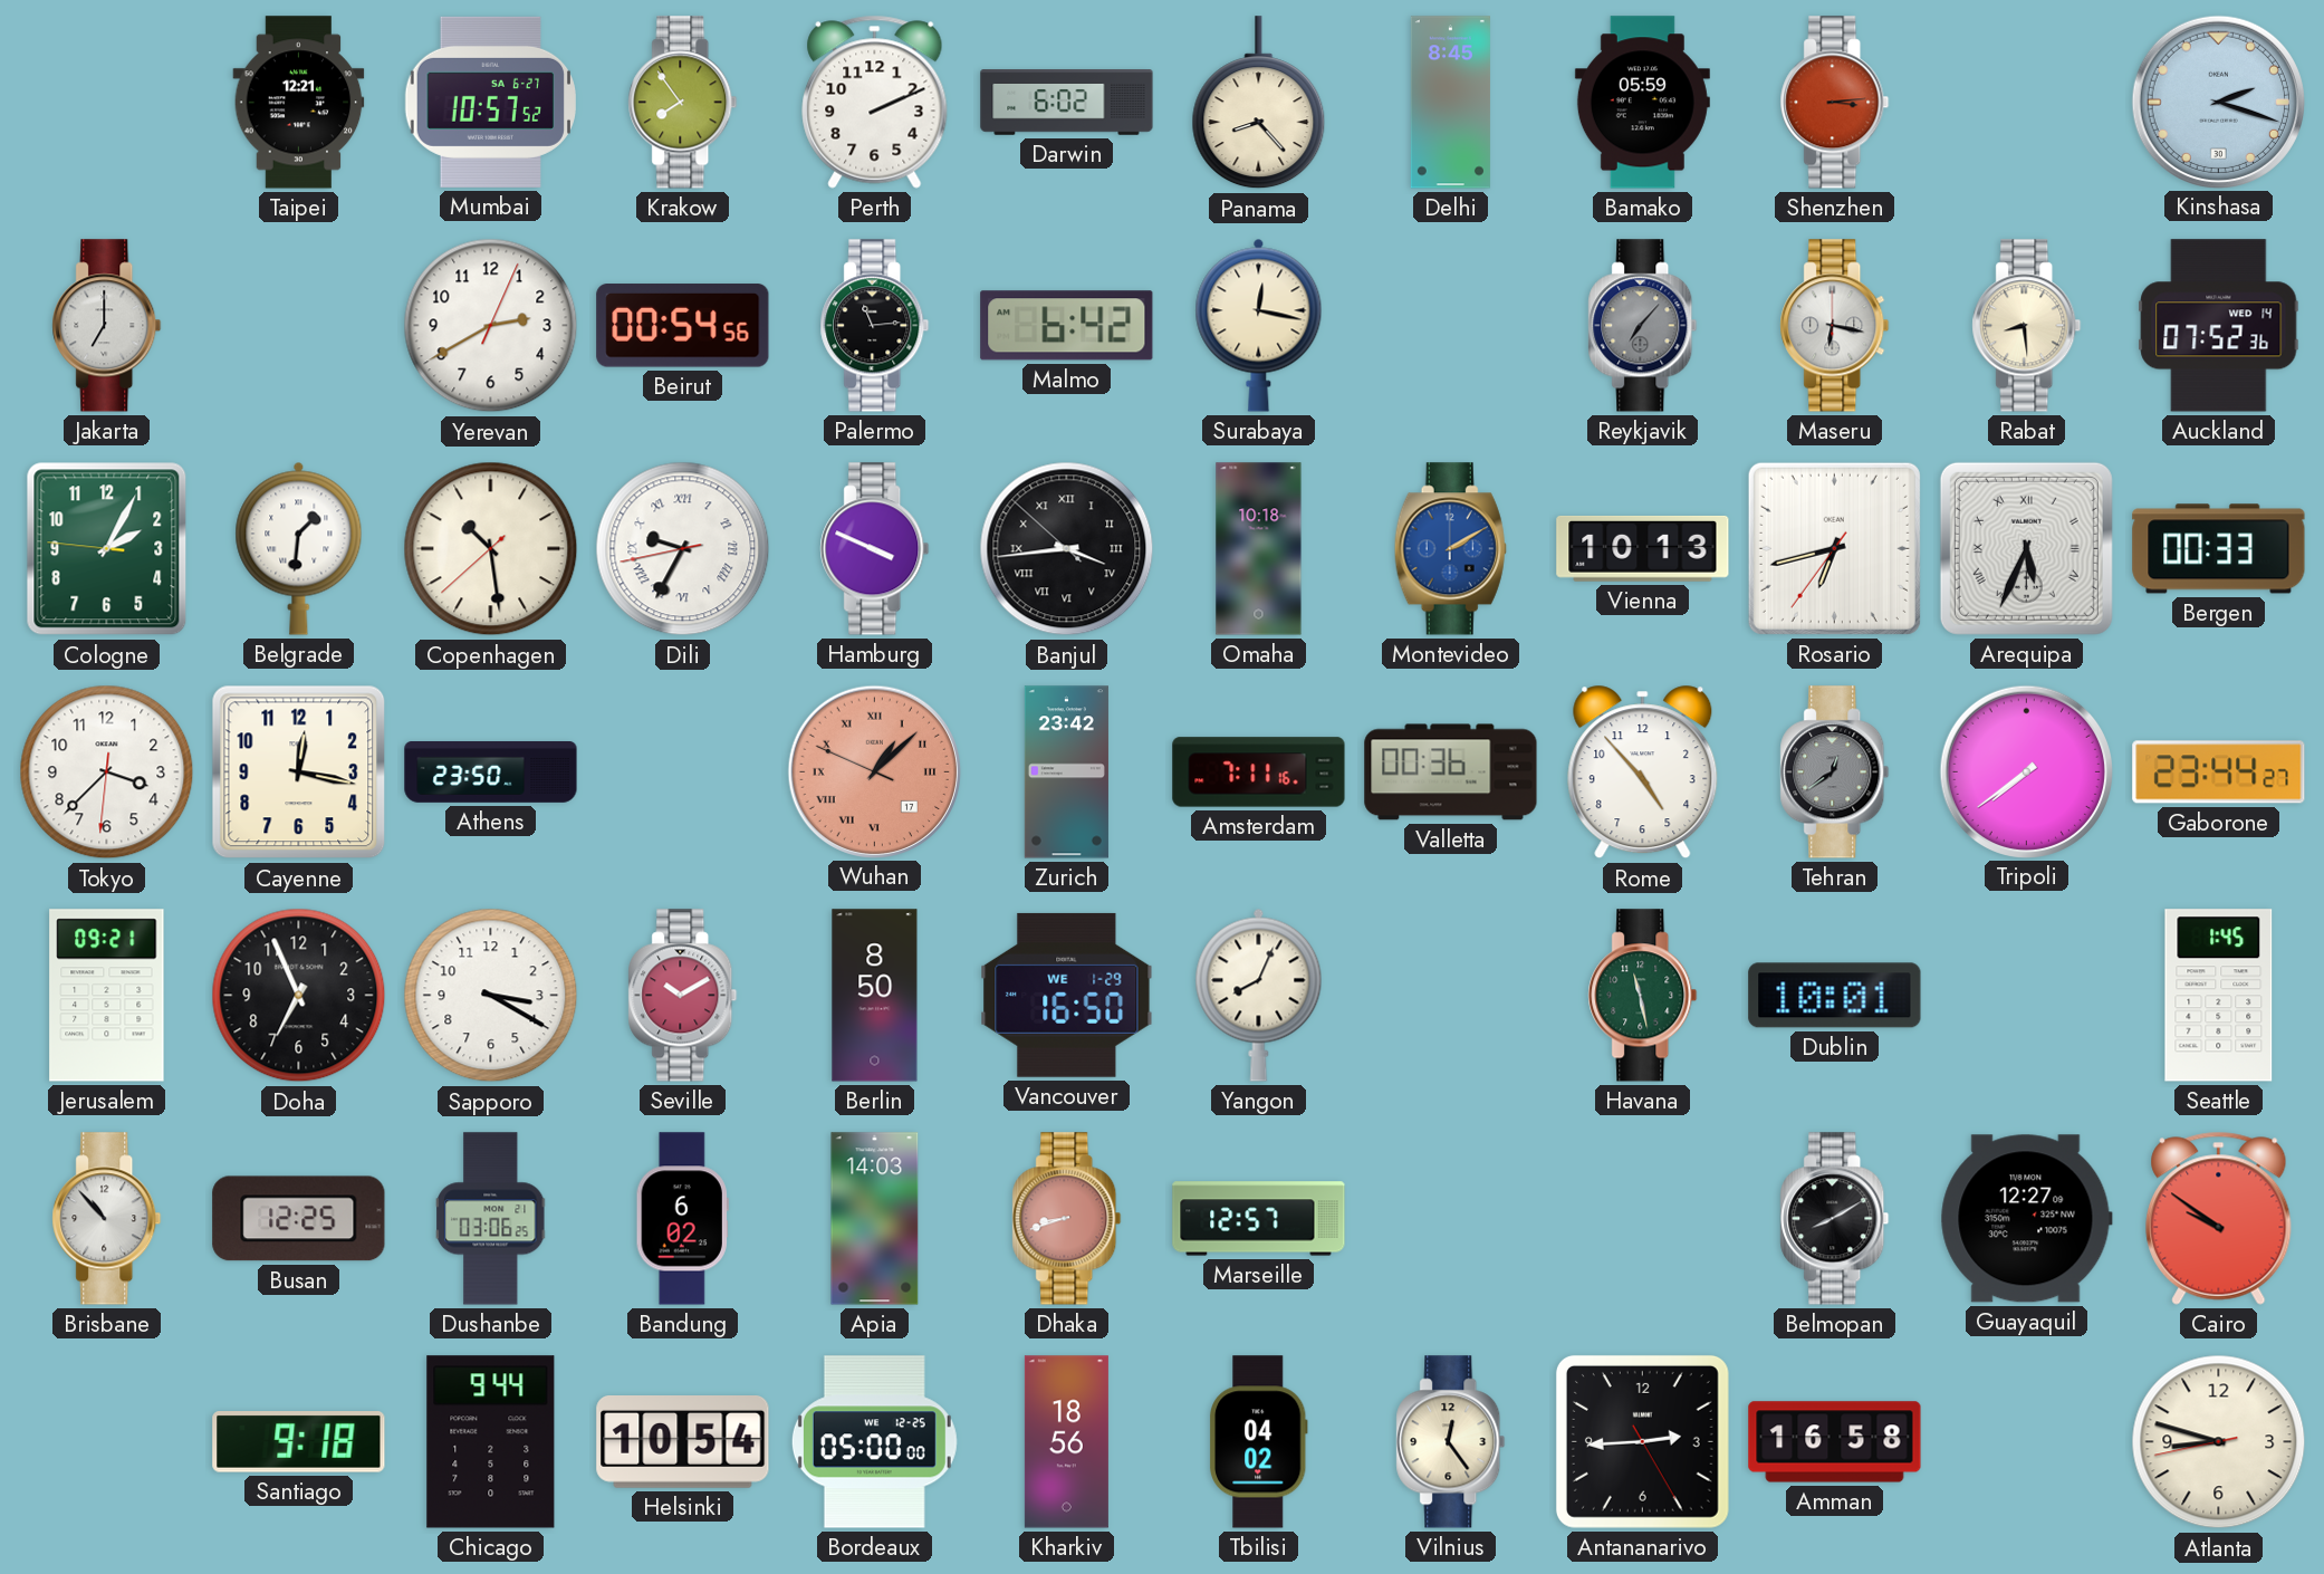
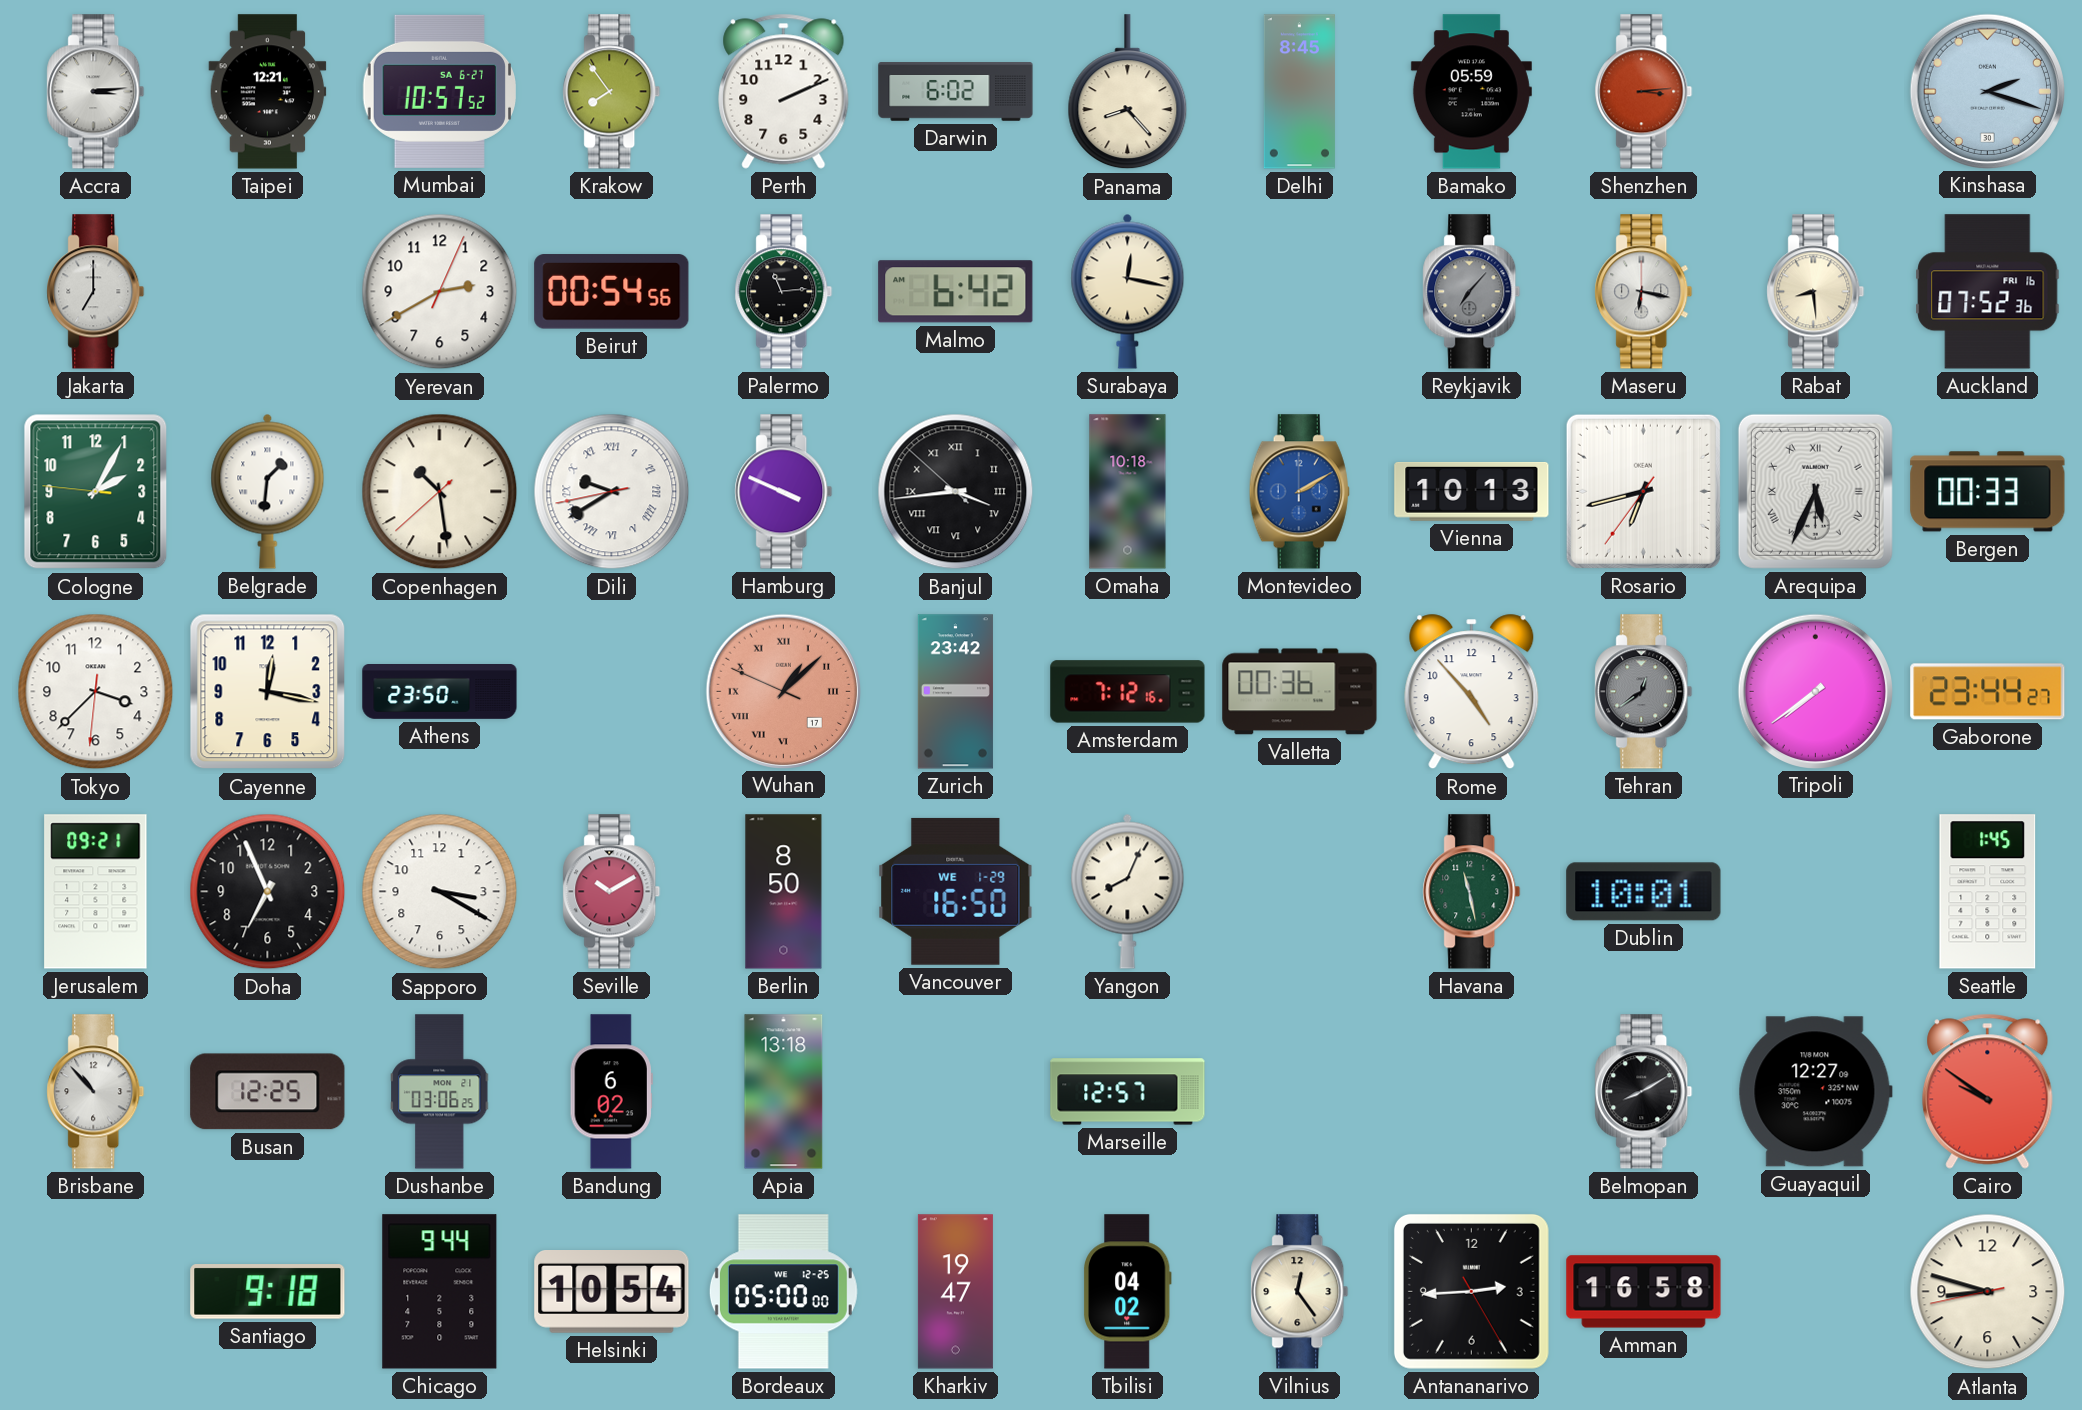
Accra: none -> 3:14 (96, 92)
Auckland date: WED 14 -> FRI 16 (1988, 292)
Dili: 9:34 -> 9:39 (612, 492)
Amsterdam: 7:11 -> 7:12 (1128, 692)
Apia: 14:03 -> 13:18 (784, 1092)
Dhaka: 8:42 -> none (1067, 1219)
Kharkiv: 18:56 -> 19:47 (955, 1292)
